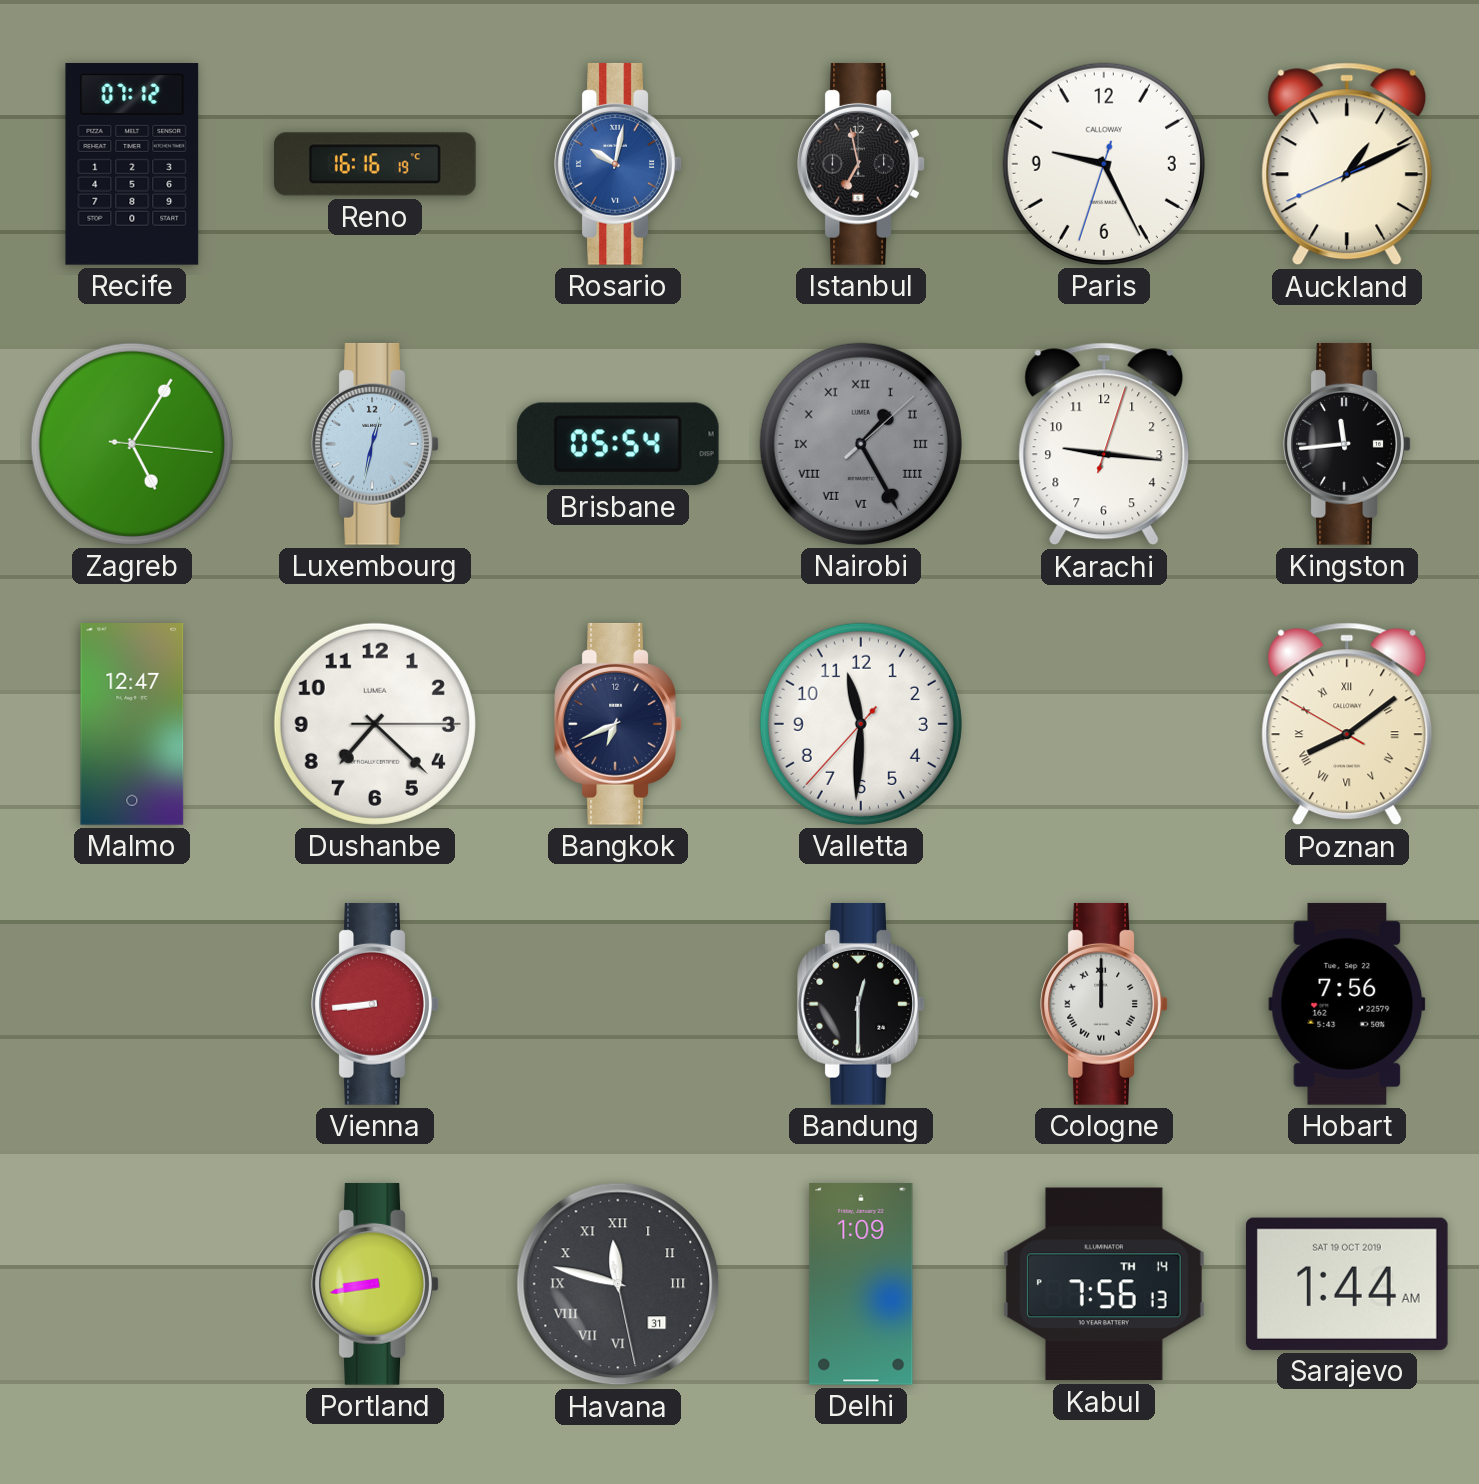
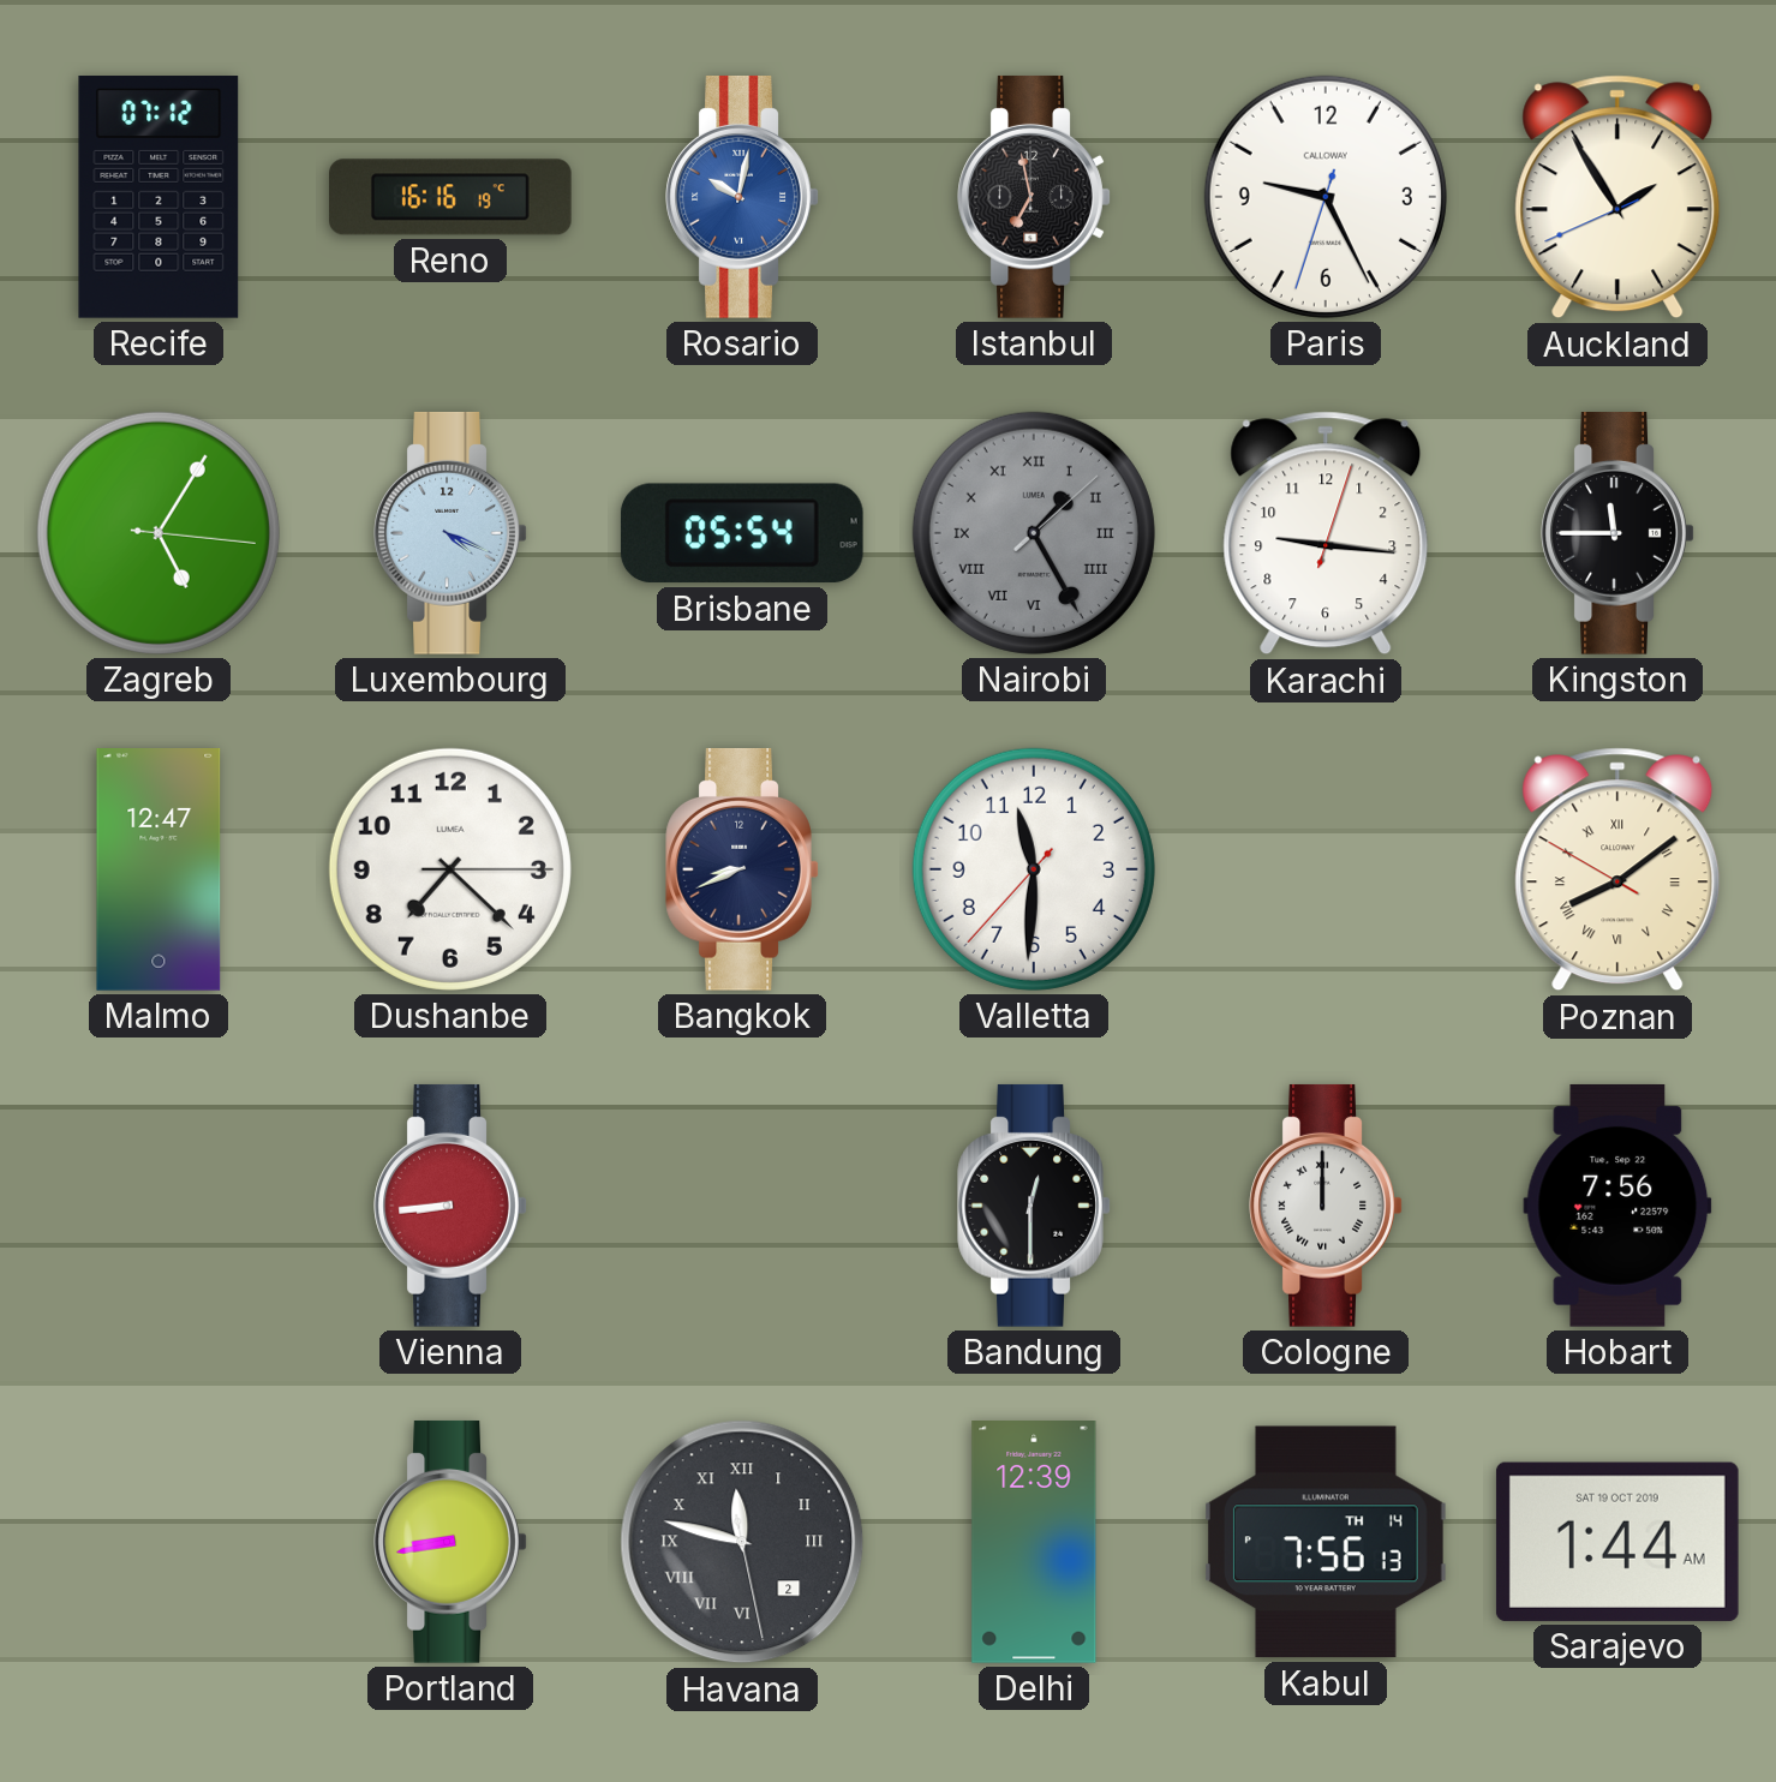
Auckland: 1:10 -> 1:54 (1617, 197)
Luxembourg: 12:32 -> 4:19 (450, 533)
Kingston: 11:44 -> 11:45 (1617, 533)
Bangkok: 6:41 -> 8:41 (742, 869)
Havana date: 31 -> 2 (742, 1542)
Delhi: 1:09 -> 12:39 (1034, 1543)
